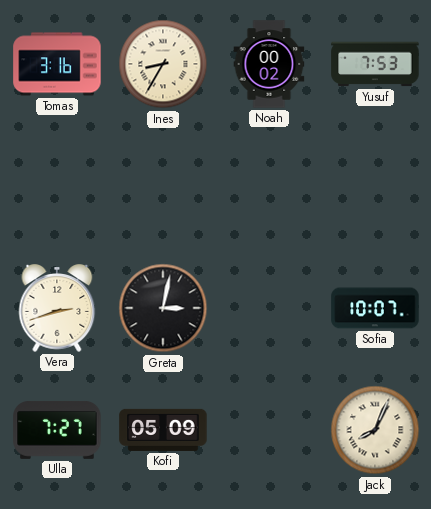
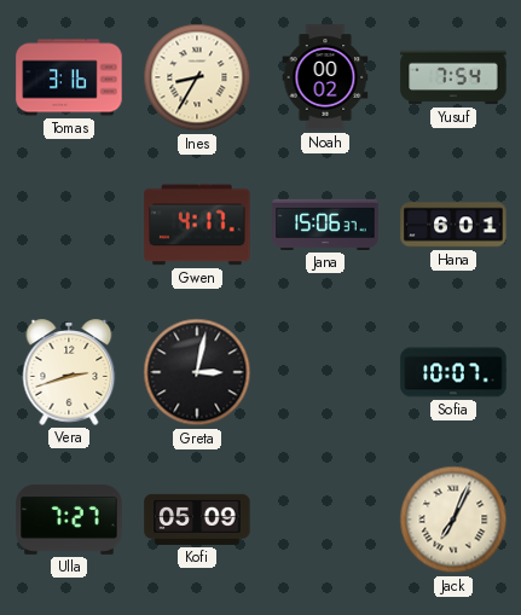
Yusuf: 7:53 -> 7:54 (453, 77)
Gwen: none -> 4:17 (197, 225)
Jana: none -> 15:06 (325, 225)
Hana: none -> 6:01 (453, 225)
Jack: 8:04 -> 7:04 (453, 520)
